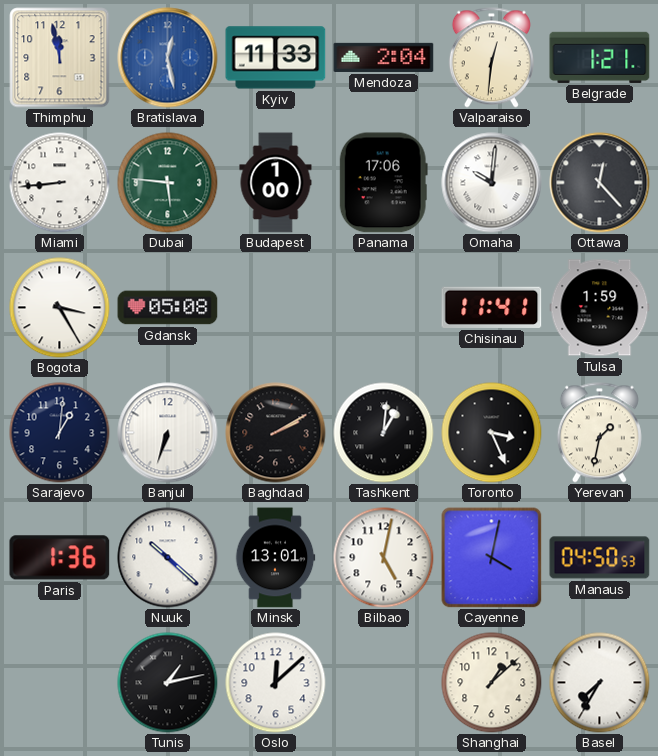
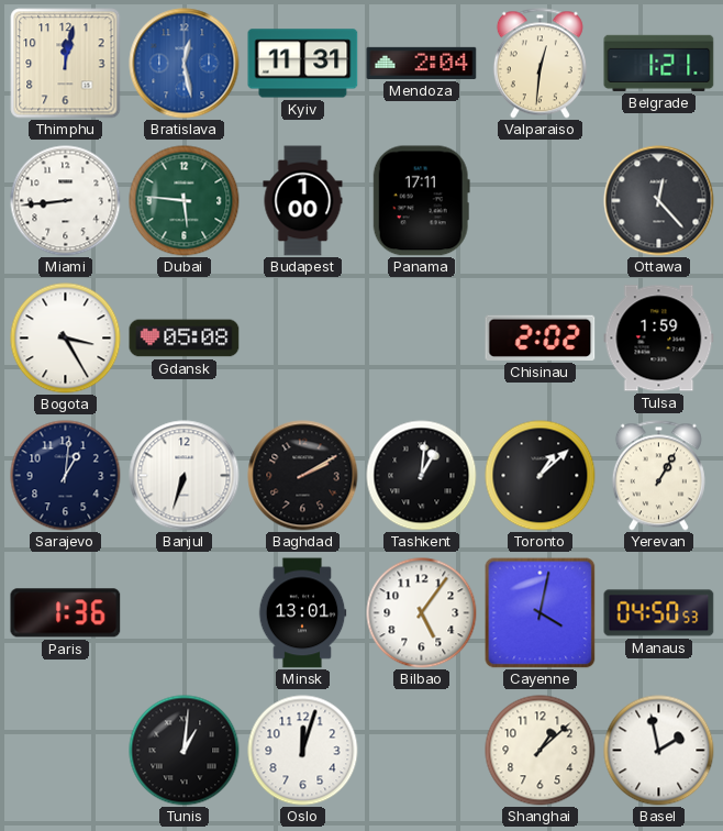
Thimphu: 11:58 -> 12:02 (66, 64)
Kyiv: 11:33 -> 11:31 (303, 64)
Panama: 17:06 -> 17:11 (421, 201)
Omaha: 10:01 -> none (492, 183)
Chisinau: 11:41 -> 2:02 (541, 337)
Toronto: 3:26 -> 1:08 (541, 476)
Yerevan: 1:32 -> 1:05 (658, 476)
Nuuk: 10:22 -> none (168, 558)
Bilbao: 5:02 -> 5:06 (422, 613)
Tunis: 1:13 -> 1:01 (185, 751)
Oslo: 12:08 -> 12:03 (303, 751)
Basel: 7:35 -> 1:58 (659, 751)
